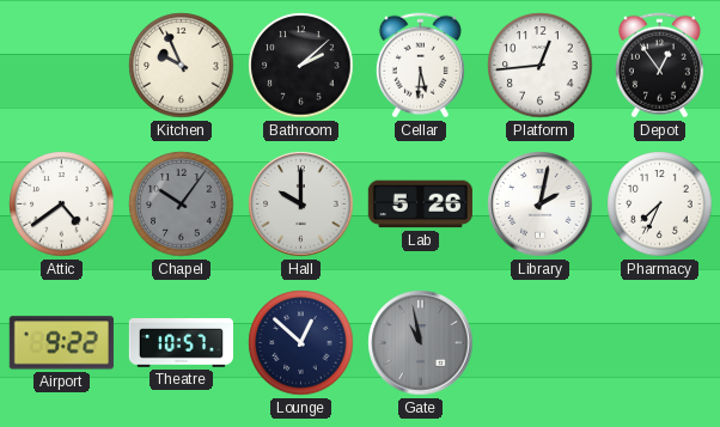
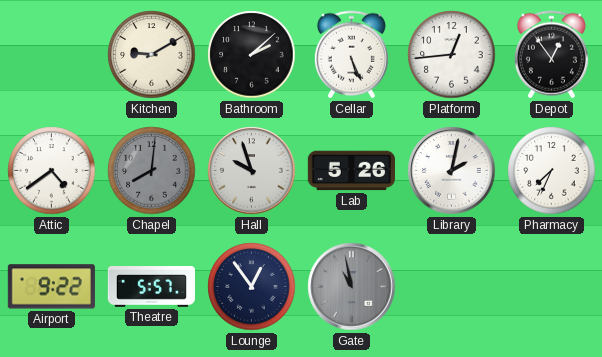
Kitchen: 9:56 -> 9:10 (152, 55)
Cellar: 5:31 -> 5:26 (351, 55)
Chapel: 10:06 -> 8:01 (152, 171)
Hall: 10:00 -> 9:57 (252, 171)
Theatre: 10:57 -> 5:57 (151, 287)
Lounge: 12:52 -> 12:54 (252, 287)
